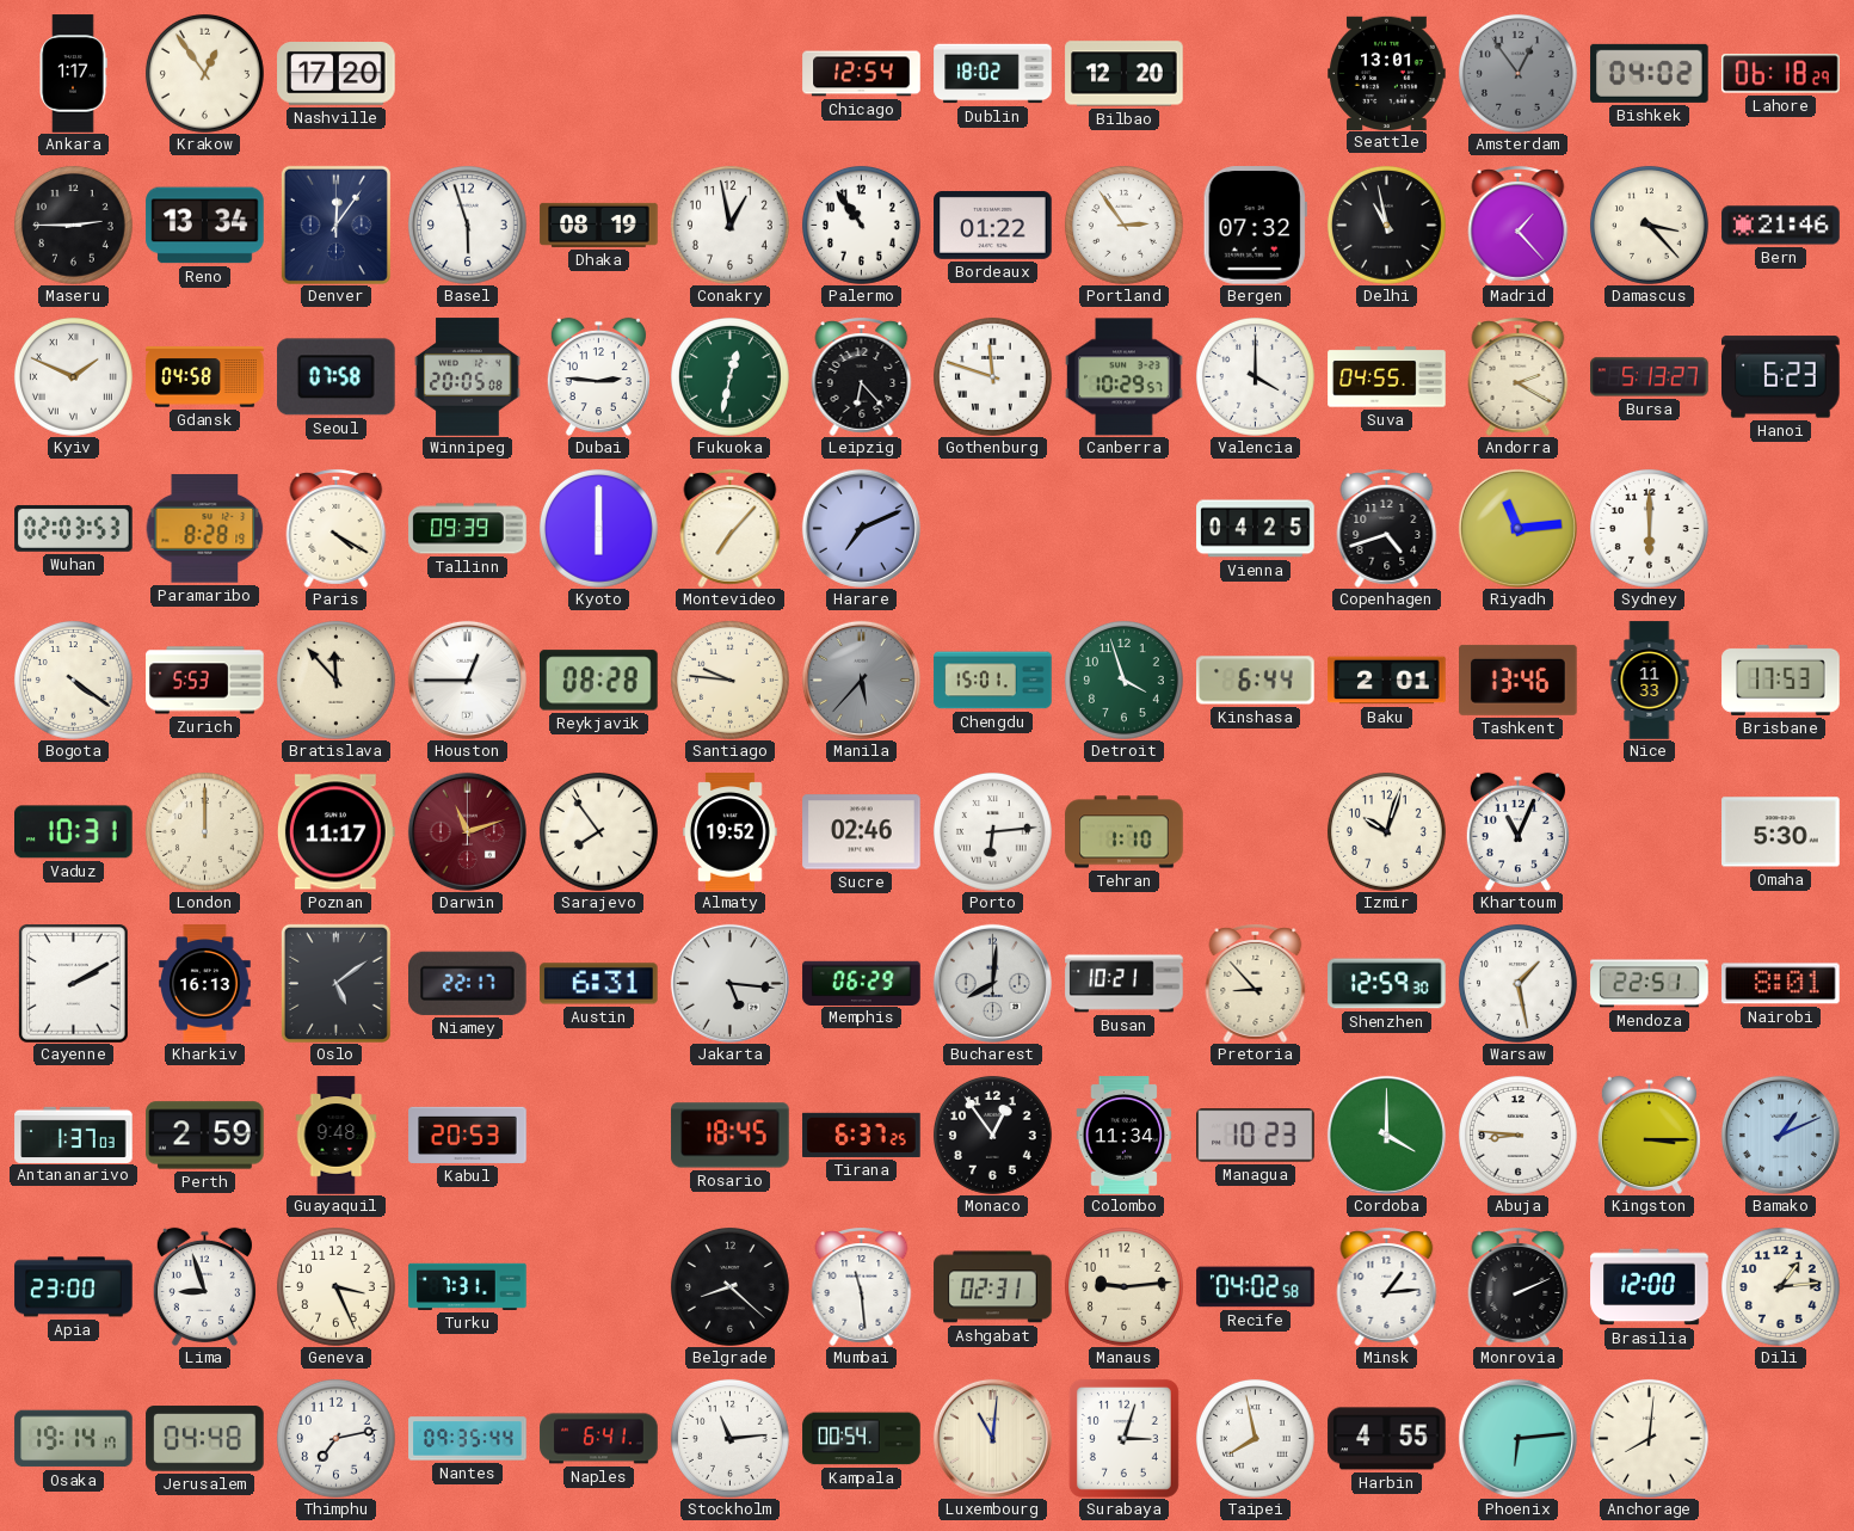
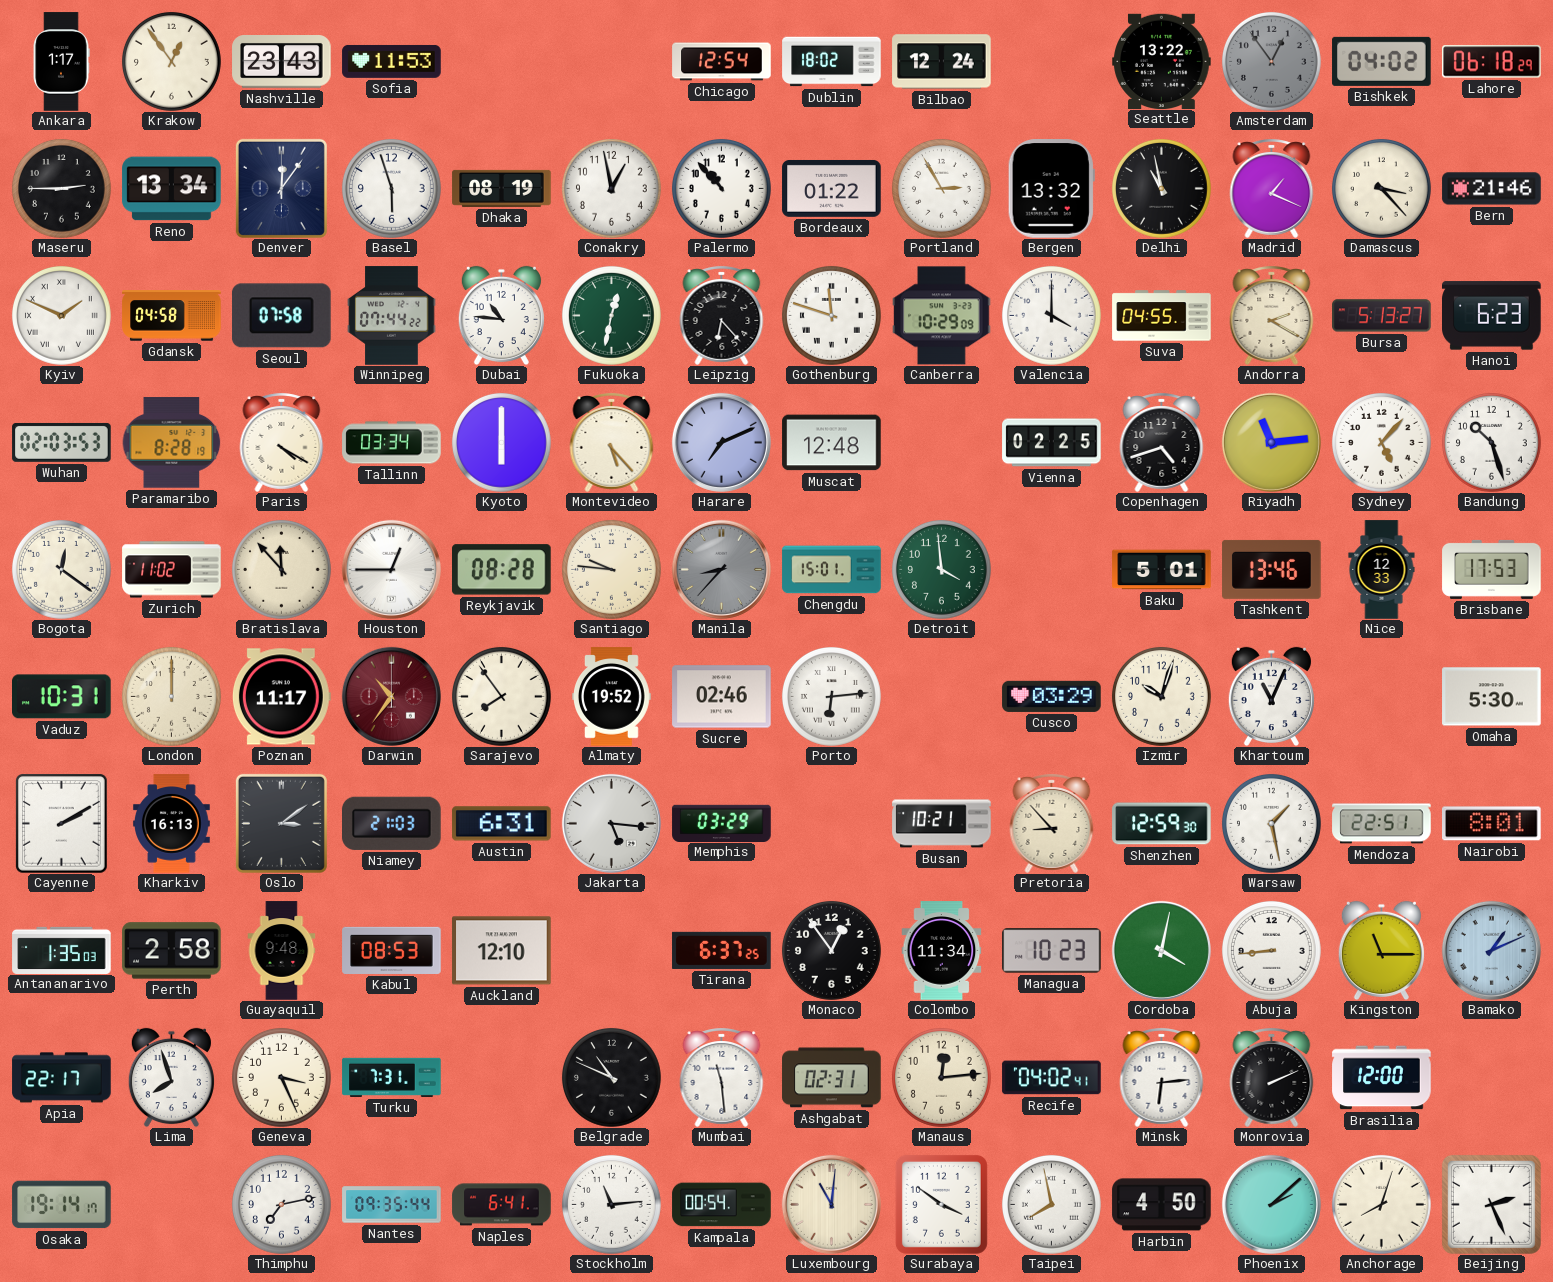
Nashville: 17:20 -> 23:43 (282, 62)
Sofia: none -> 11:53 (392, 61)
Bilbao: 12:20 -> 12:24 (942, 62)
Seattle: 13:01 -> 13:22 (1162, 61)
Palermo: 10:54 -> 10:53 (722, 189)
Portland: 2:54 -> 2:55 (942, 189)
Bergen: 07:32 -> 13:32 (1051, 189)
Madrid: 1:23 -> 1:19 (1272, 188)
Winnipeg: 20:05 -> 07:44 (392, 316)
Dubai: 2:46 -> 10:46 (501, 315)
Canberra: 10:29:57 -> 10:29:09 (942, 316)
Tallinn: 09:39 -> 03:34 (392, 443)
Montevideo: 7:07 -> 5:23 (612, 442)
Muscat: none -> 12:48 (832, 443)
Vienna: 04:25 -> 02:25 (1052, 443)
Sydney: 6:00 -> 5:07 (1382, 443)
Bandung: none -> 10:27 (1492, 443)
Bogota: 4:21 -> 12:21 (62, 570)
Zurich: 5:53 -> 11:02 (172, 570)
Manila: 5:37 -> 8:37 (721, 569)
Detroit: 3:57 -> 3:59 (942, 570)
Kinshasa: 6:44 -> none (1256, 681)
Baku: 2:01 -> 5:01 (1162, 570)
Nice: 11:33 -> 12:33 (1382, 570)
Darwin: 11:12 -> 10:36 (391, 696)
Tehran: 1:10 -> none (1125, 832)
Cusco: none -> 03:29 (1052, 696)
Oslo: 5:09 -> 3:09 (281, 823)
Niamey: 22:17 -> 21:03 (392, 823)
Memphis: 06:29 -> 03:29 (722, 823)
Bucharest: 8:01 -> none (992, 983)
Antananarivo: 1:37 -> 1:35 (62, 950)
Perth: 2:59 -> 2:58 (172, 951)
Kabul: 20:53 -> 08:53 (392, 950)
Auckland: none -> 12:10 (502, 951)
Rosario: 18:45 -> none (731, 1136)
Cordoba: 4:00 -> 4:02 (1161, 950)
Abuja: 8:46 -> 8:44 (1272, 951)
Kingston: 3:15 -> 11:15 (1381, 950)
Apia: 23:00 -> 22:17 (62, 1078)
Lima: 8:57 -> 7:57 (171, 1077)
Belgrade: 8:22 -> 10:49 (612, 1078)
Manaus: 9:14 -> 12:14 (942, 1078)
Recife: 04:02:58 -> 04:02:41 (1052, 1078)
Minsk: 1:14 -> 6:14 (1162, 1077)
Dili: 1:14 -> none (1781, 1287)
Jerusalem: 04:48 -> none (205, 1439)
Surabaya: 3:03 -> 3:51 (941, 1204)
Harbin: 4:55 -> 4:50 (1162, 1205)
Phoenix: 6:14 -> 2:08 (1271, 1204)
Anchorage: 8:01 -> 8:03 (1382, 1205)
Beijing: none -> 2:26 (1491, 1204)
